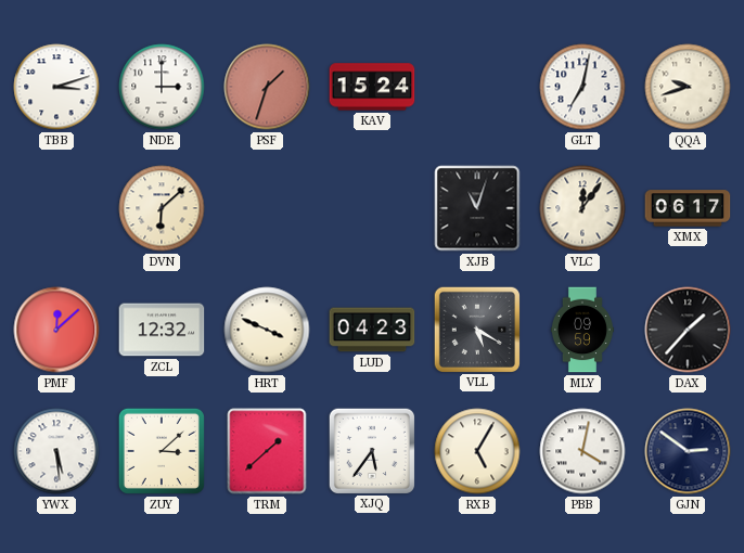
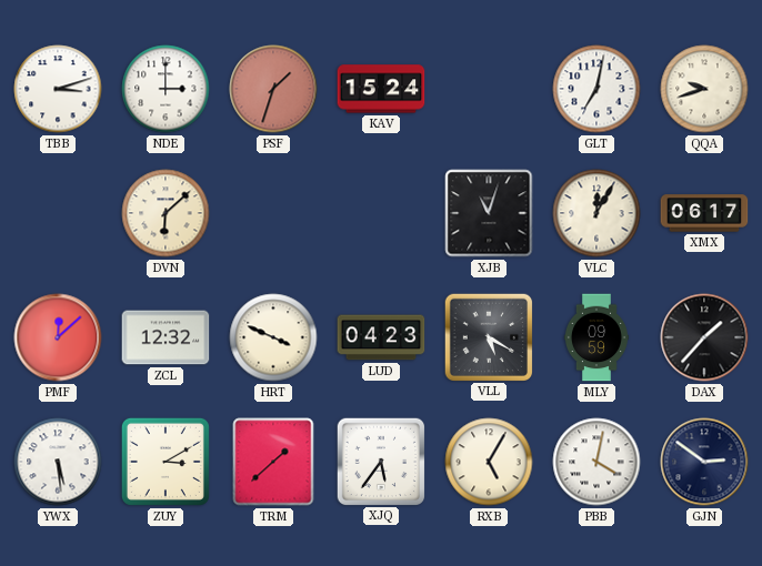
VLC: 12:06 -> 12:05 (596, 213)
ZUY: 3:08 -> 3:10 (166, 462)
